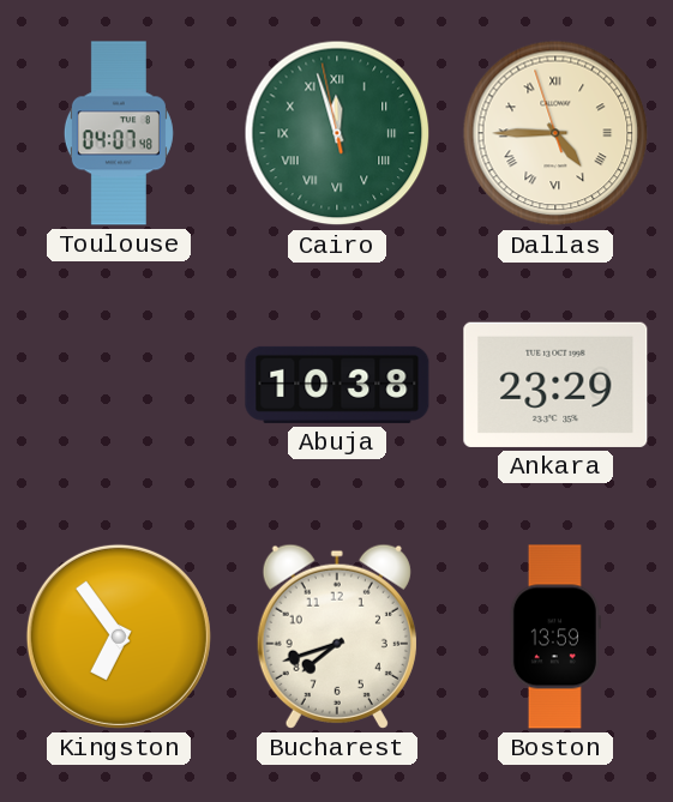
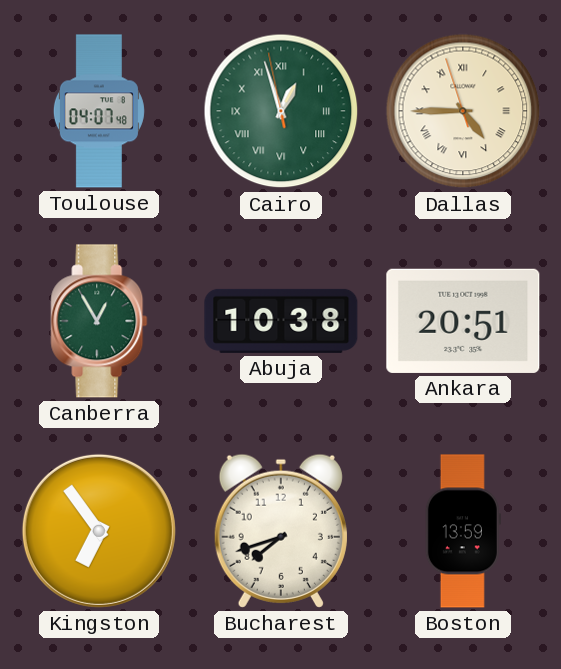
Cairo: 11:56 -> 12:56 (281, 111)
Canberra: none -> 12:55 (99, 321)
Ankara: 23:29 -> 20:51 (463, 321)
